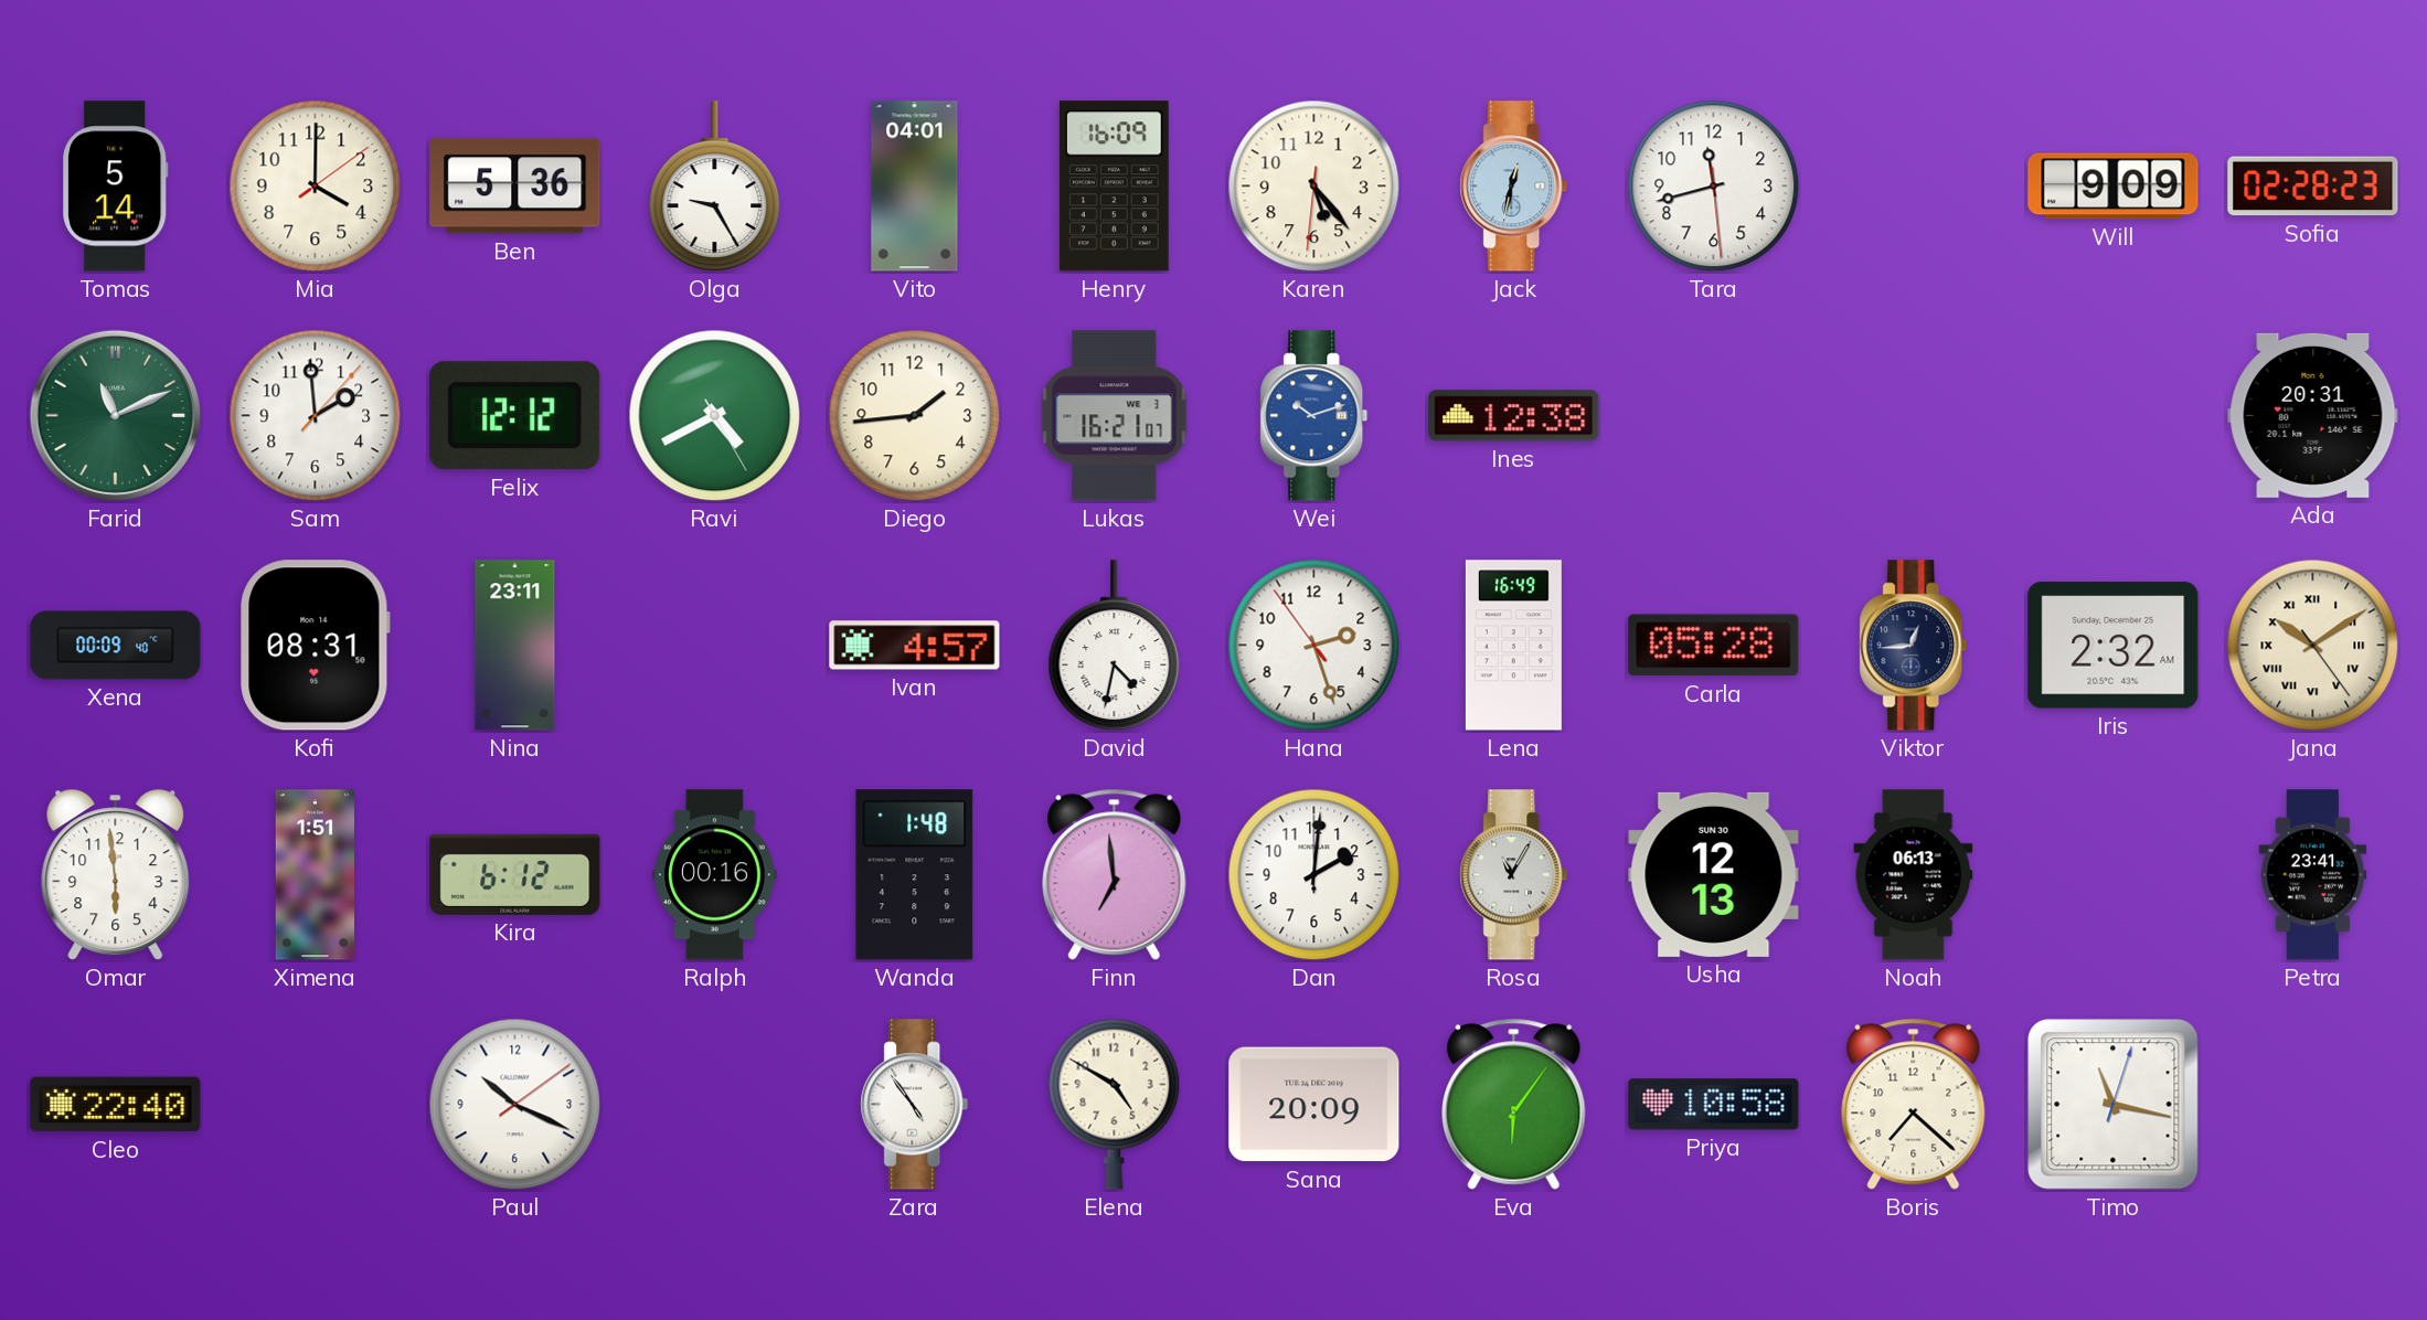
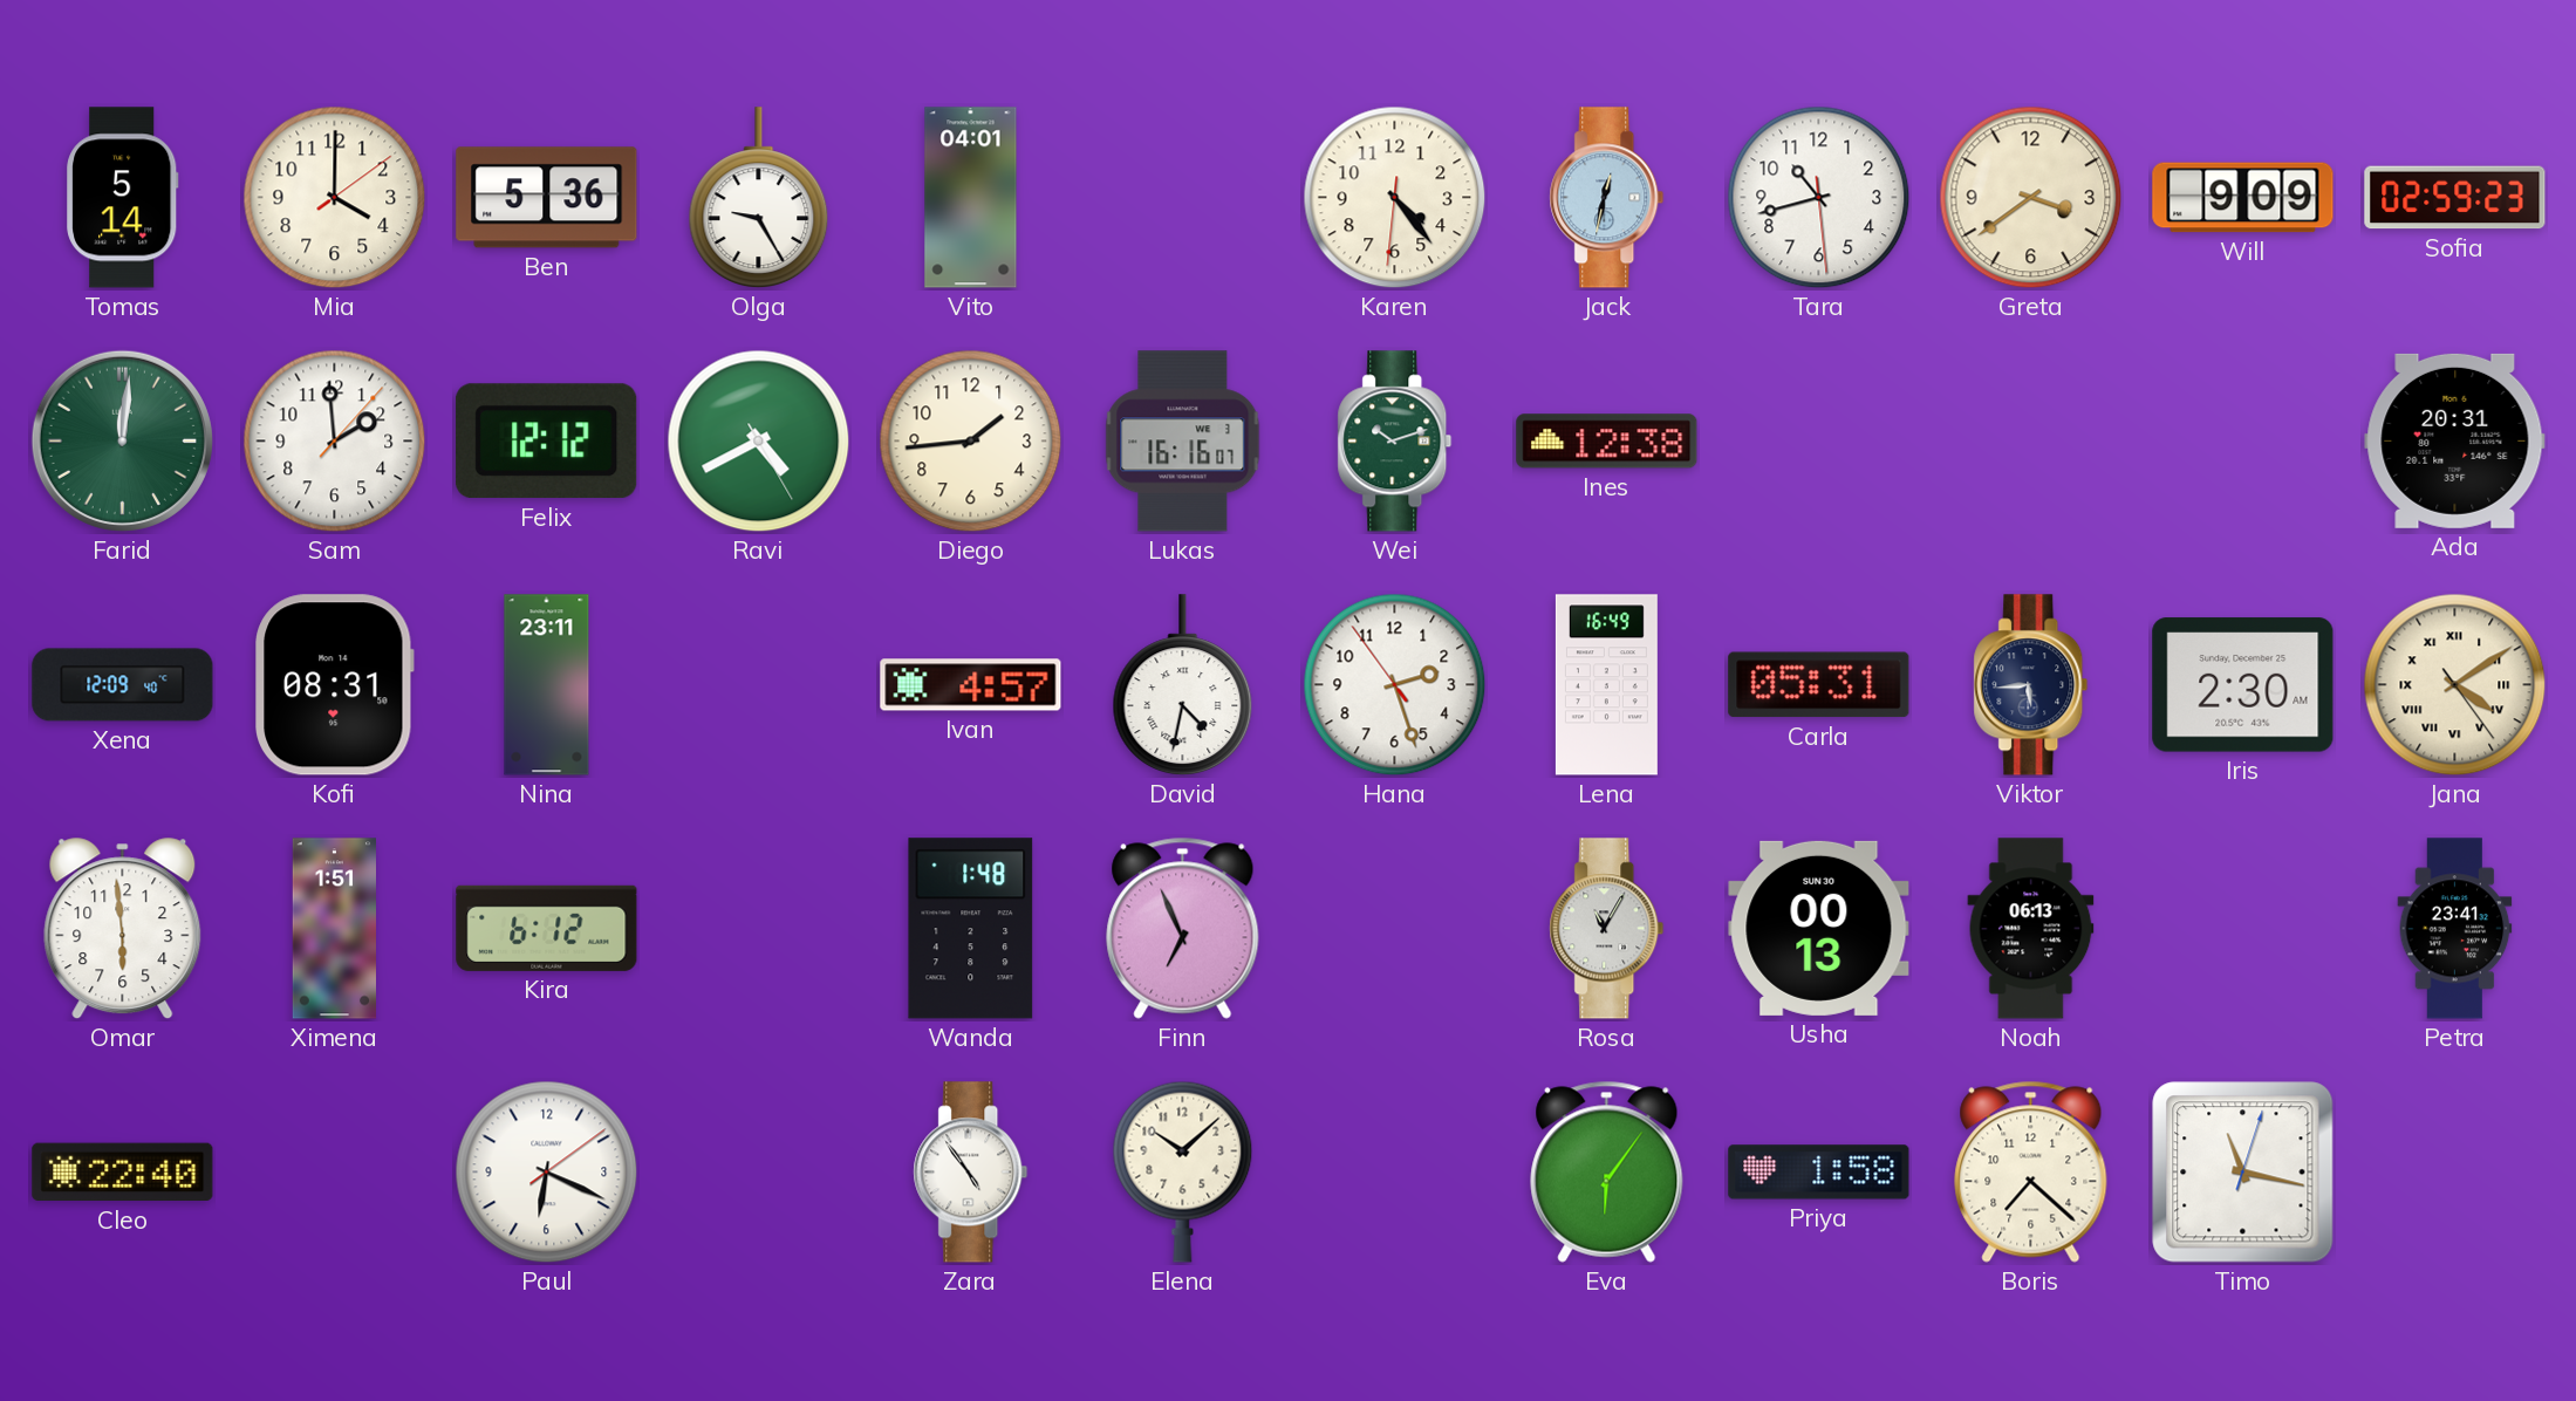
Henry: 16:09 -> none (1114, 187)
Karen: 5:23 -> 4:23 (1395, 198)
Tara: 11:42 -> 10:42 (1819, 198)
Greta: none -> 3:39 (2031, 198)
Sofia: 02:28 -> 02:59 (2455, 198)
Farid: 11:11 -> 12:01 (122, 440)
Lukas: 16:21 -> 16:16 (1183, 442)
Wei dial: blue -> green (1395, 442)
Xena: 00:09 -> 12:09 (123, 685)
Carla: 05:28 -> 05:31 (1819, 685)
Viktor: 12:44 -> 5:44 (2031, 685)
Iris: 2:32 -> 2:30 (2243, 685)
Jana: 10:09 -> 4:09 (2455, 685)
Ralph: 00:16 -> none (715, 875)
Finn: 6:59 -> 6:56 (1183, 928)
Dan: 2:01 -> none (1314, 875)
Usha: 12:13 -> 00:13 (1819, 928)
Paul: 10:19 -> 6:19 (547, 1173)
Elena: 4:50 -> 10:08 (1183, 1171)
Sana: 20:09 -> none (1314, 1105)
Priya: 10:58 -> 1:58 (1819, 1173)
